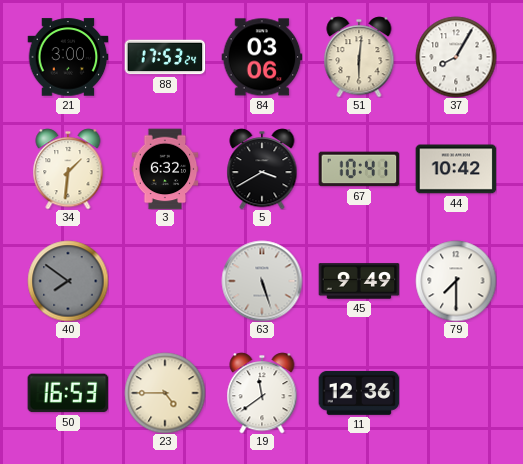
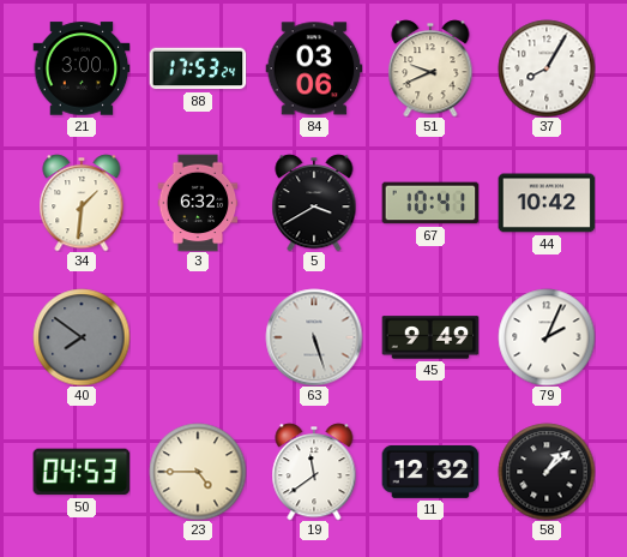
51: 6:01 -> 9:41 (430, 68)
79: 7:30 -> 2:04 (547, 337)
50: 16:53 -> 04:53 (82, 472)
11: 12:36 -> 12:32 (430, 472)
58: none -> 1:08 (547, 472)
